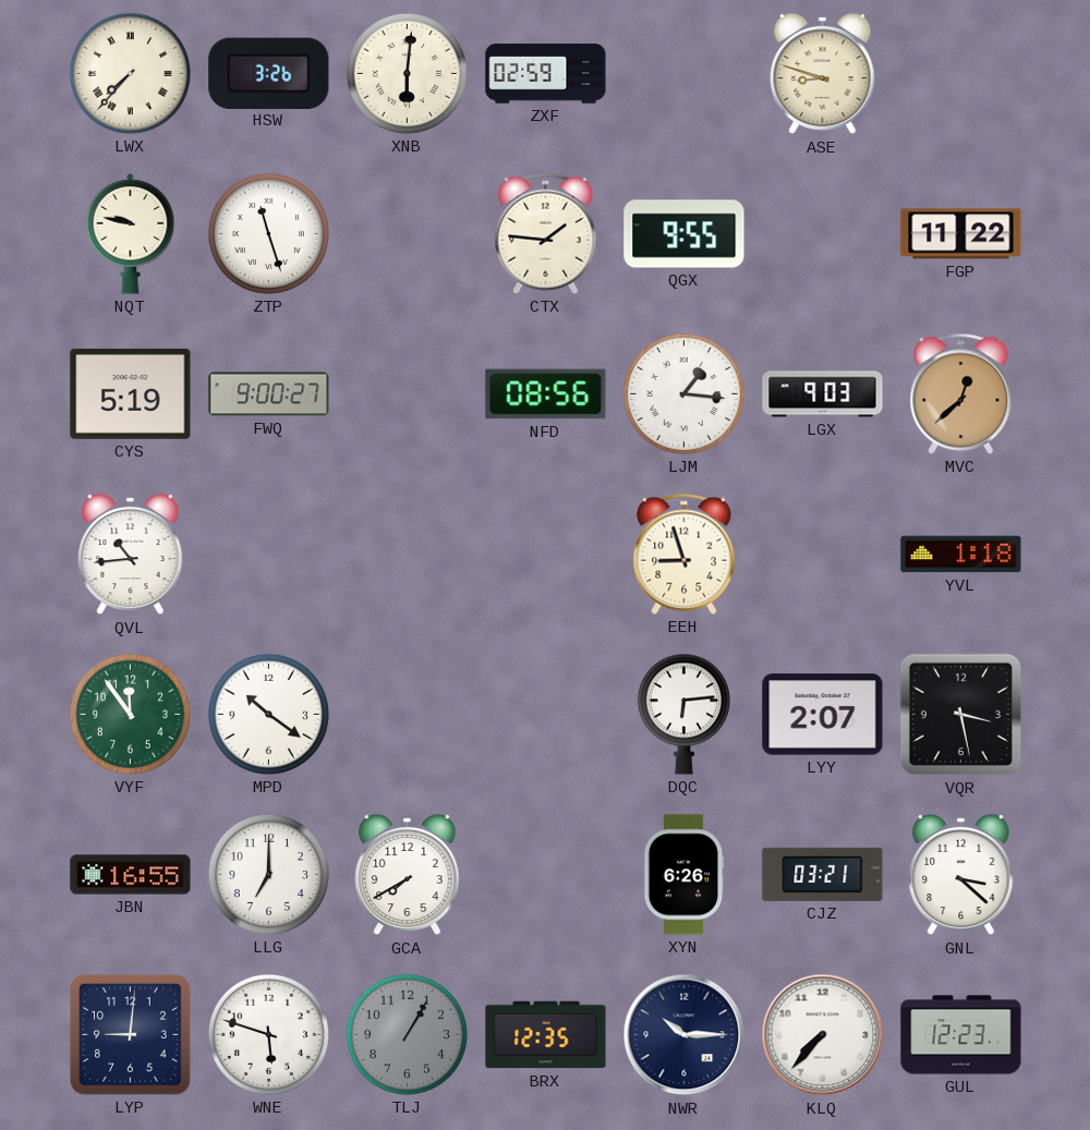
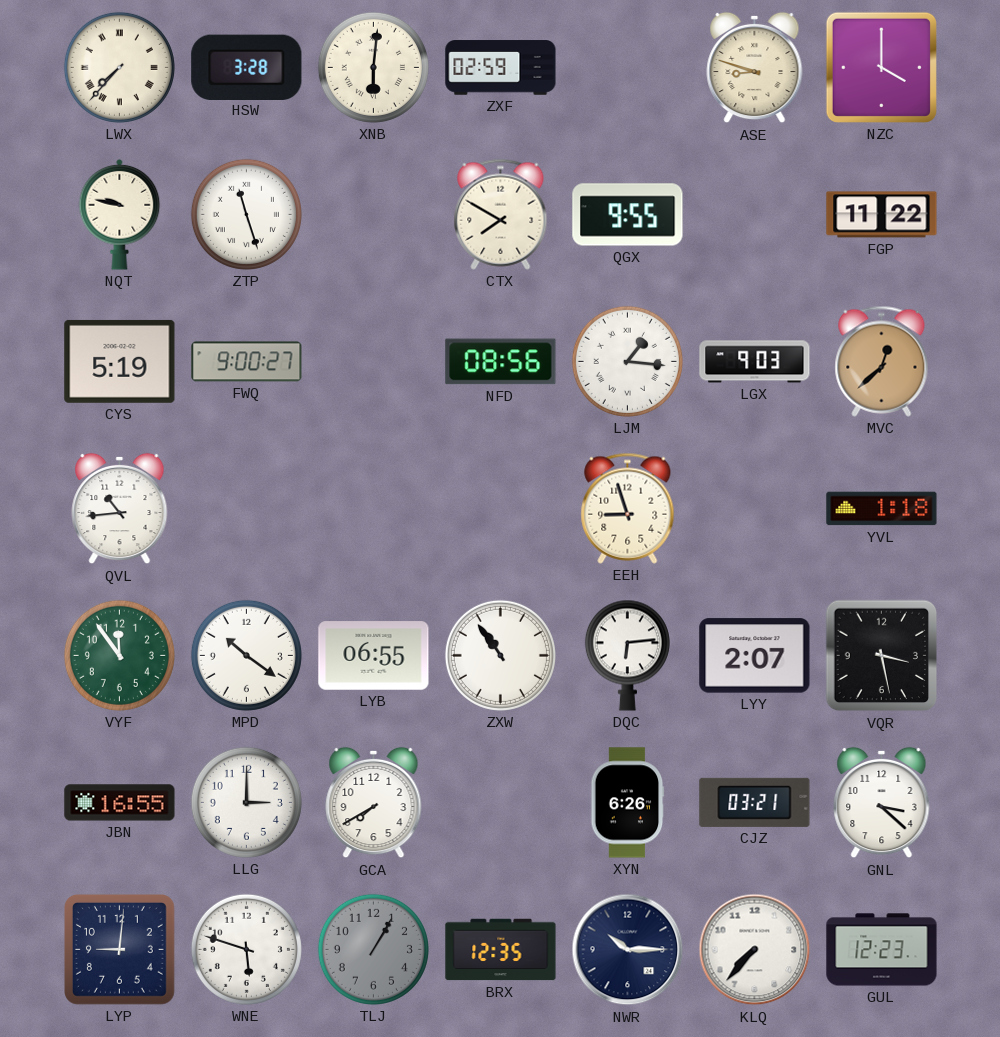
HSW: 3:26 -> 3:28 (247, 67)
NZC: none -> 4:00 (881, 67)
CTX: 1:46 -> 7:50 (501, 214)
LYB: none -> 06:55 (374, 656)
ZXW: none -> 10:54 (500, 655)
LLG: 7:00 -> 3:00 (246, 802)
